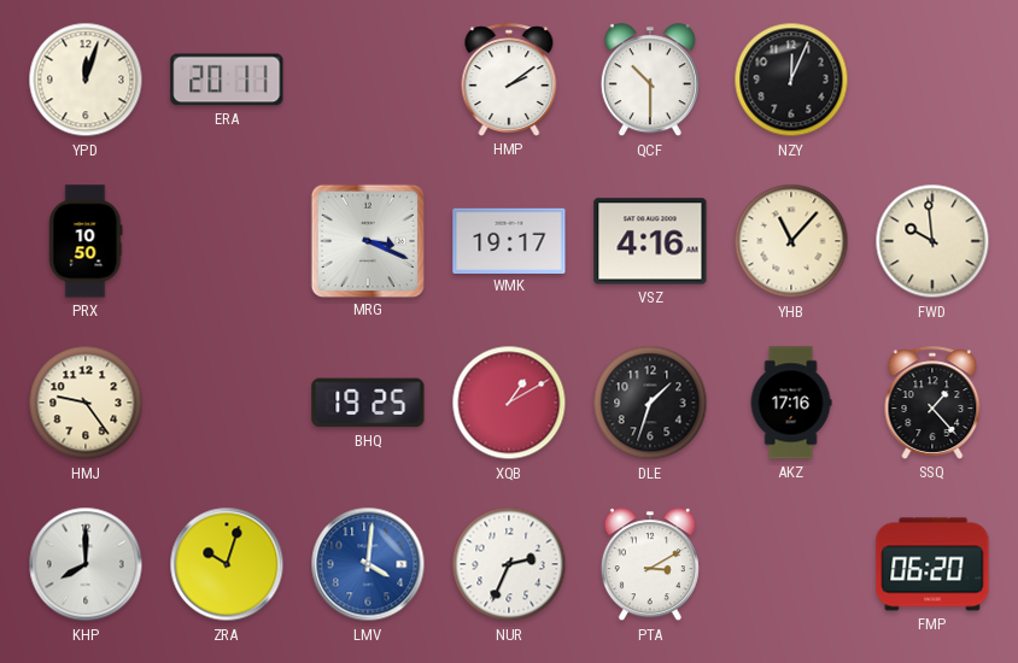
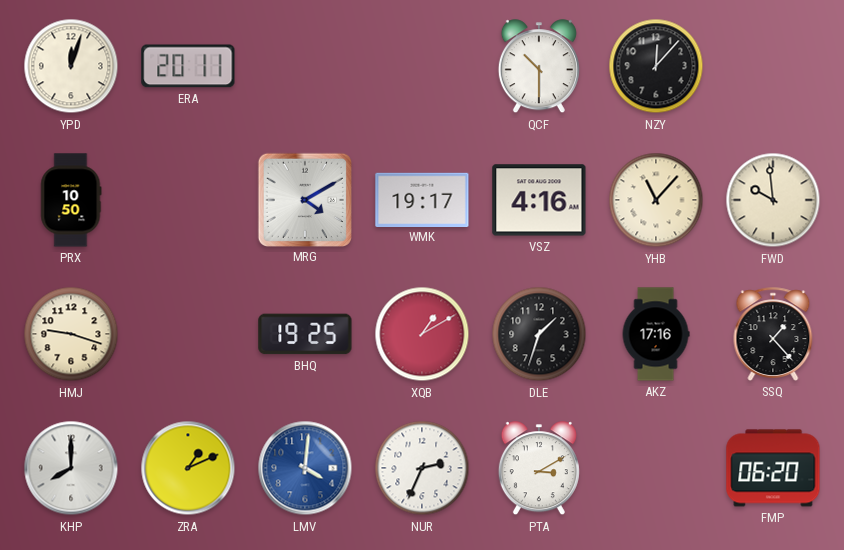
HMP: 2:09 -> none (509, 80)
NZY: 12:04 -> 12:07 (656, 66)
MRG: 3:19 -> 4:10 (304, 199)
HMJ: 9:24 -> 9:18 (71, 334)
ZRA: 10:03 -> 1:11 (188, 468)
